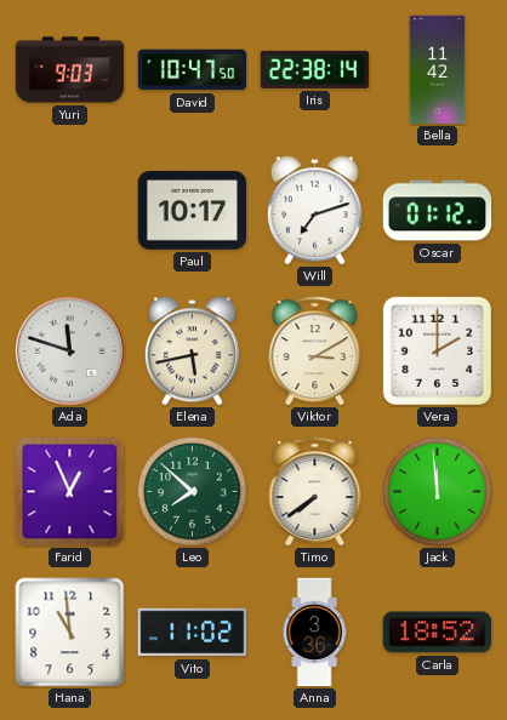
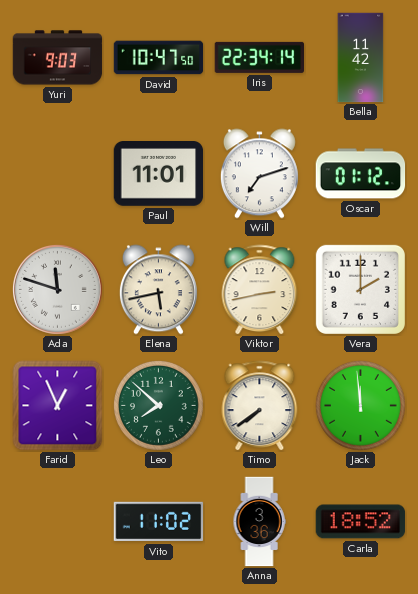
Iris: 22:38 -> 22:34 (260, 57)
Paul: 10:17 -> 11:01 (159, 174)
Viktor: 3:10 -> 2:43 (260, 290)
Hana: 10:59 -> none (70, 633)
